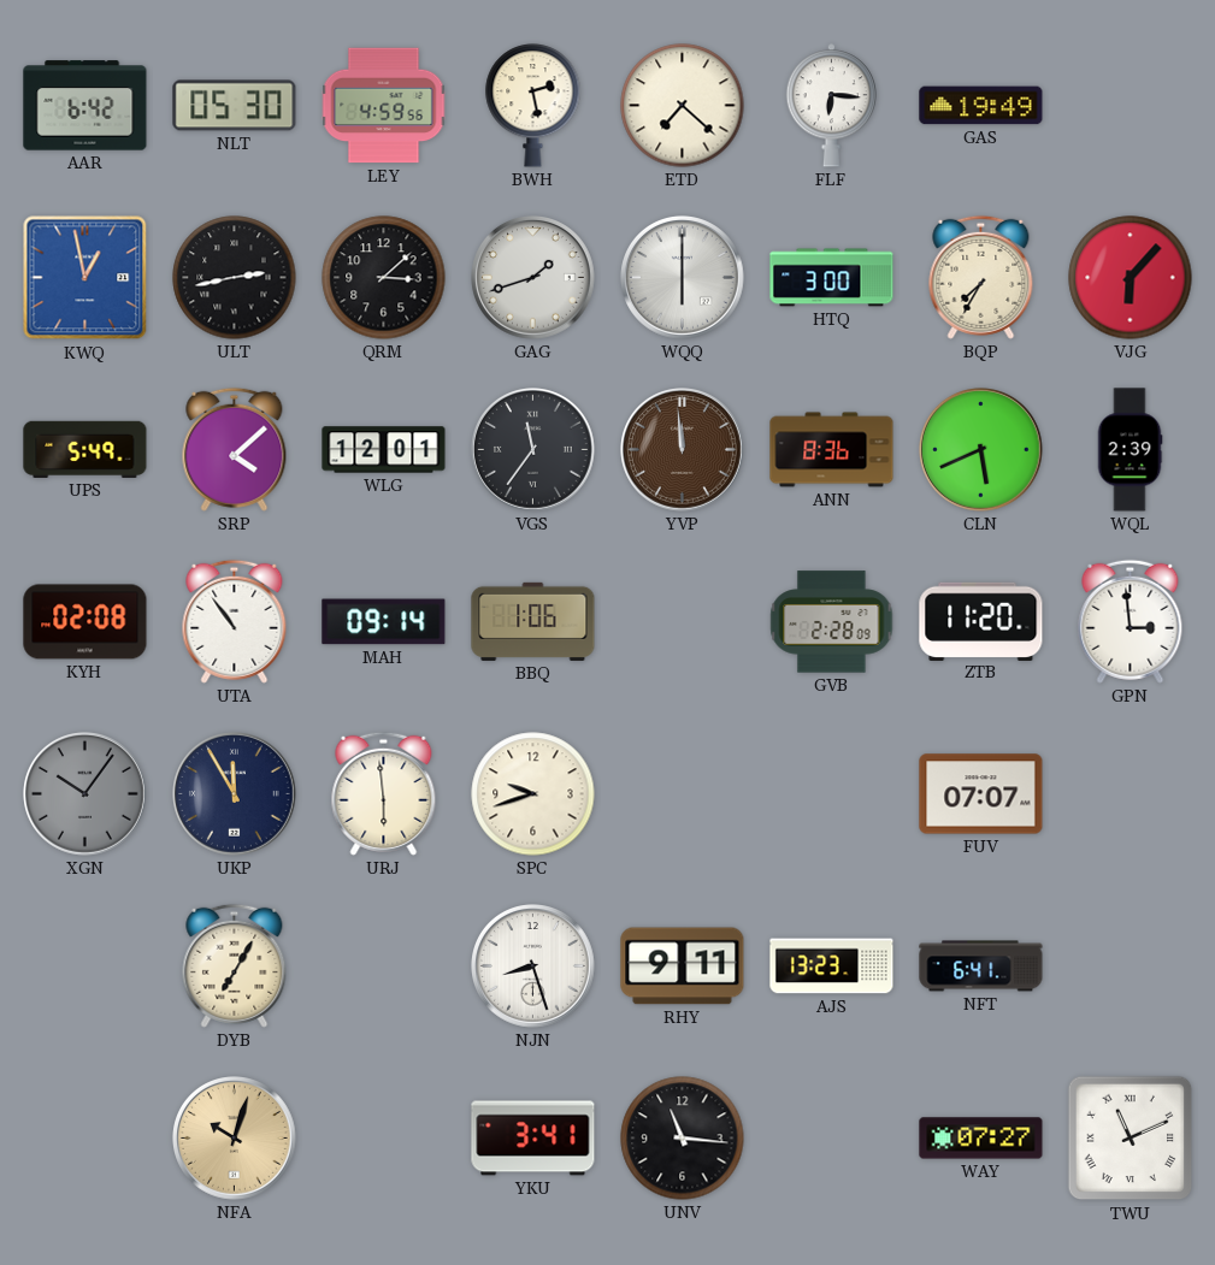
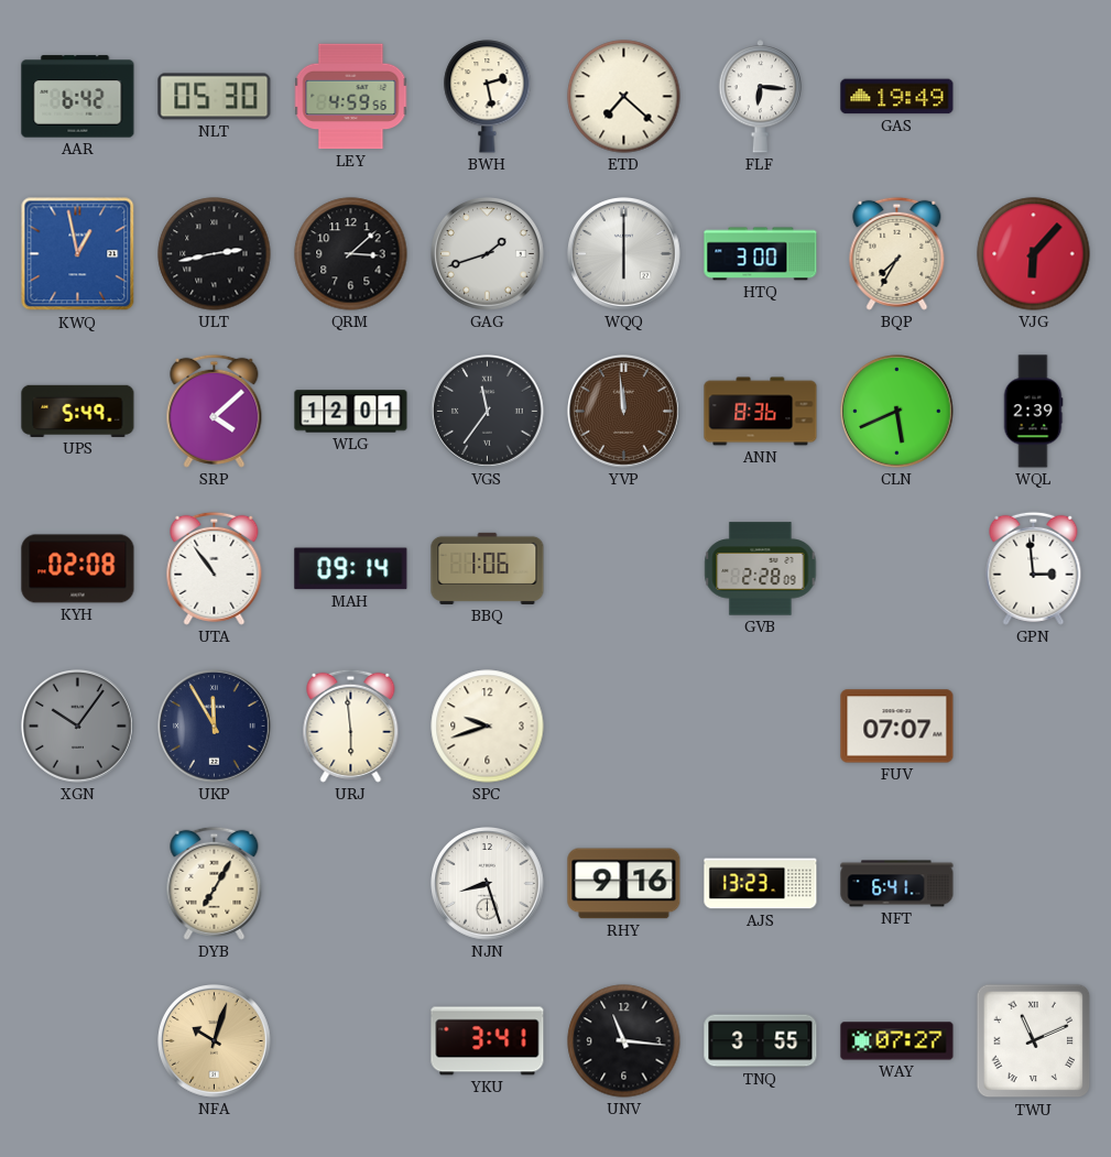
ZTB: 11:20 -> none (981, 621)
RHY: 9:11 -> 9:16 (624, 884)
TNQ: none -> 3:55 (761, 1041)
